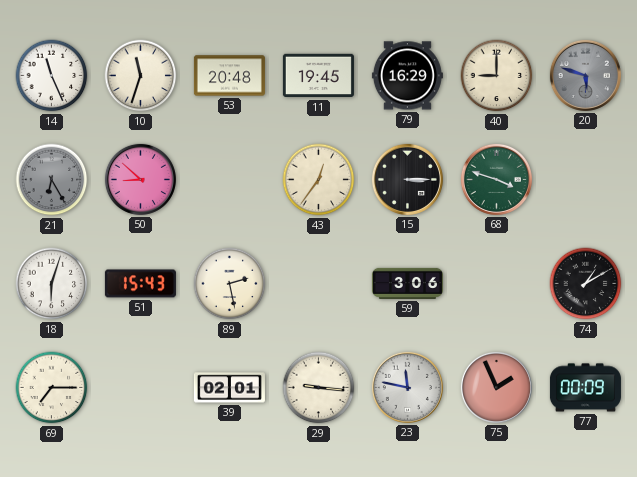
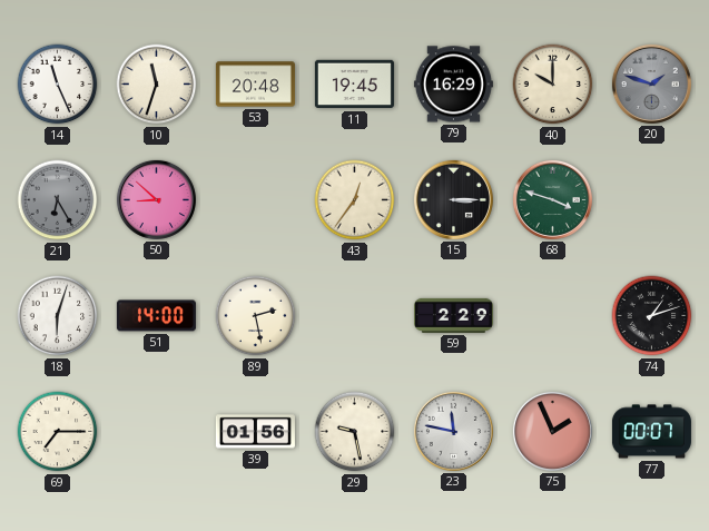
40: 9:00 -> 10:00 (553, 85)
20: 5:48 -> 1:48 (651, 83)
51: 15:43 -> 14:00 (156, 316)
59: 3:06 -> 2:29 (453, 315)
74: 1:10 -> 1:12 (652, 316)
39: 02:01 -> 01:56 (255, 432)
29: 9:16 -> 9:28 (355, 432)
77: 00:09 -> 00:07 (651, 432)
